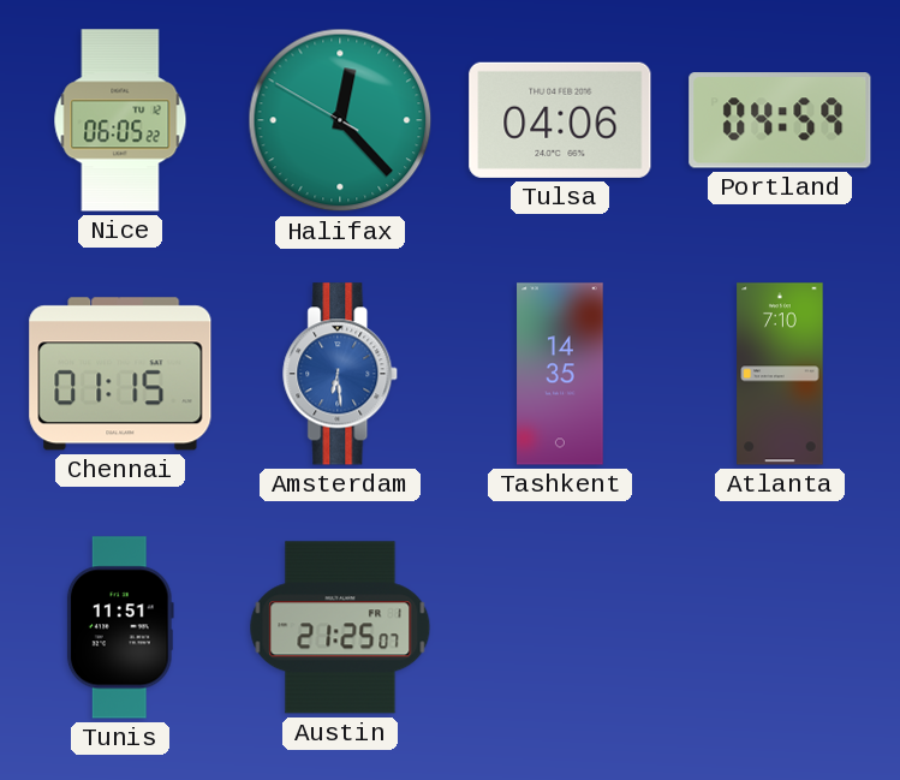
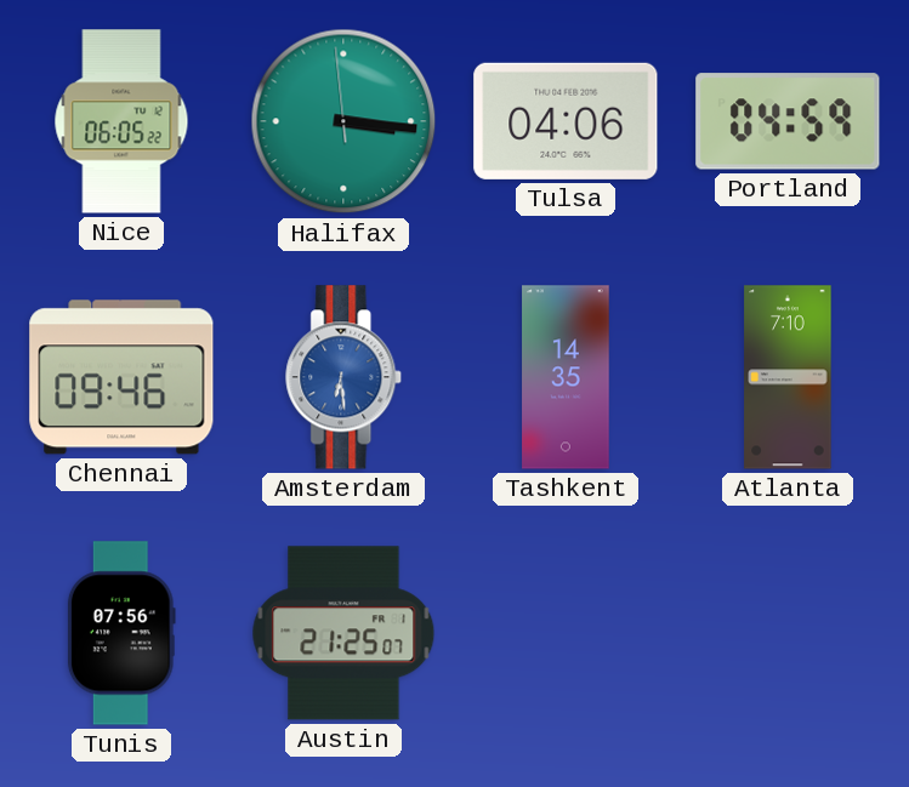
Halifax: 12:22 -> 3:15 (343, 121)
Chennai: 01:15 -> 09:46 (121, 377)
Tunis: 11:51 -> 07:56 (121, 633)
